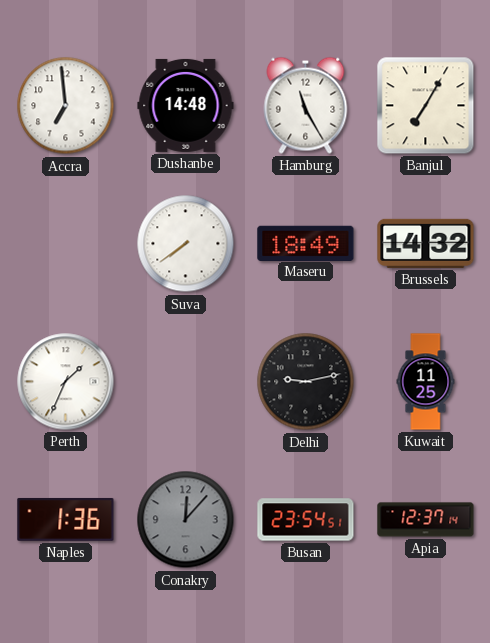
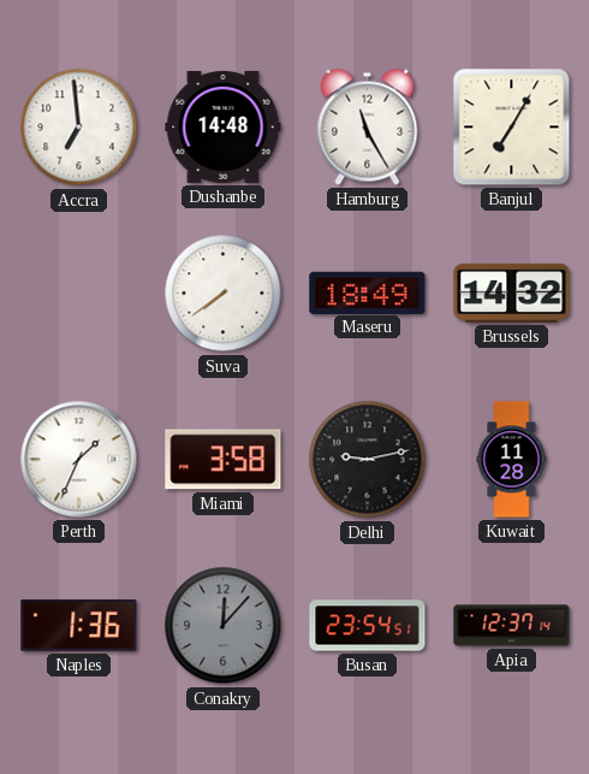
Miami: none -> 3:58 (224, 460)
Kuwait: 11:25 -> 11:28 (512, 460)
